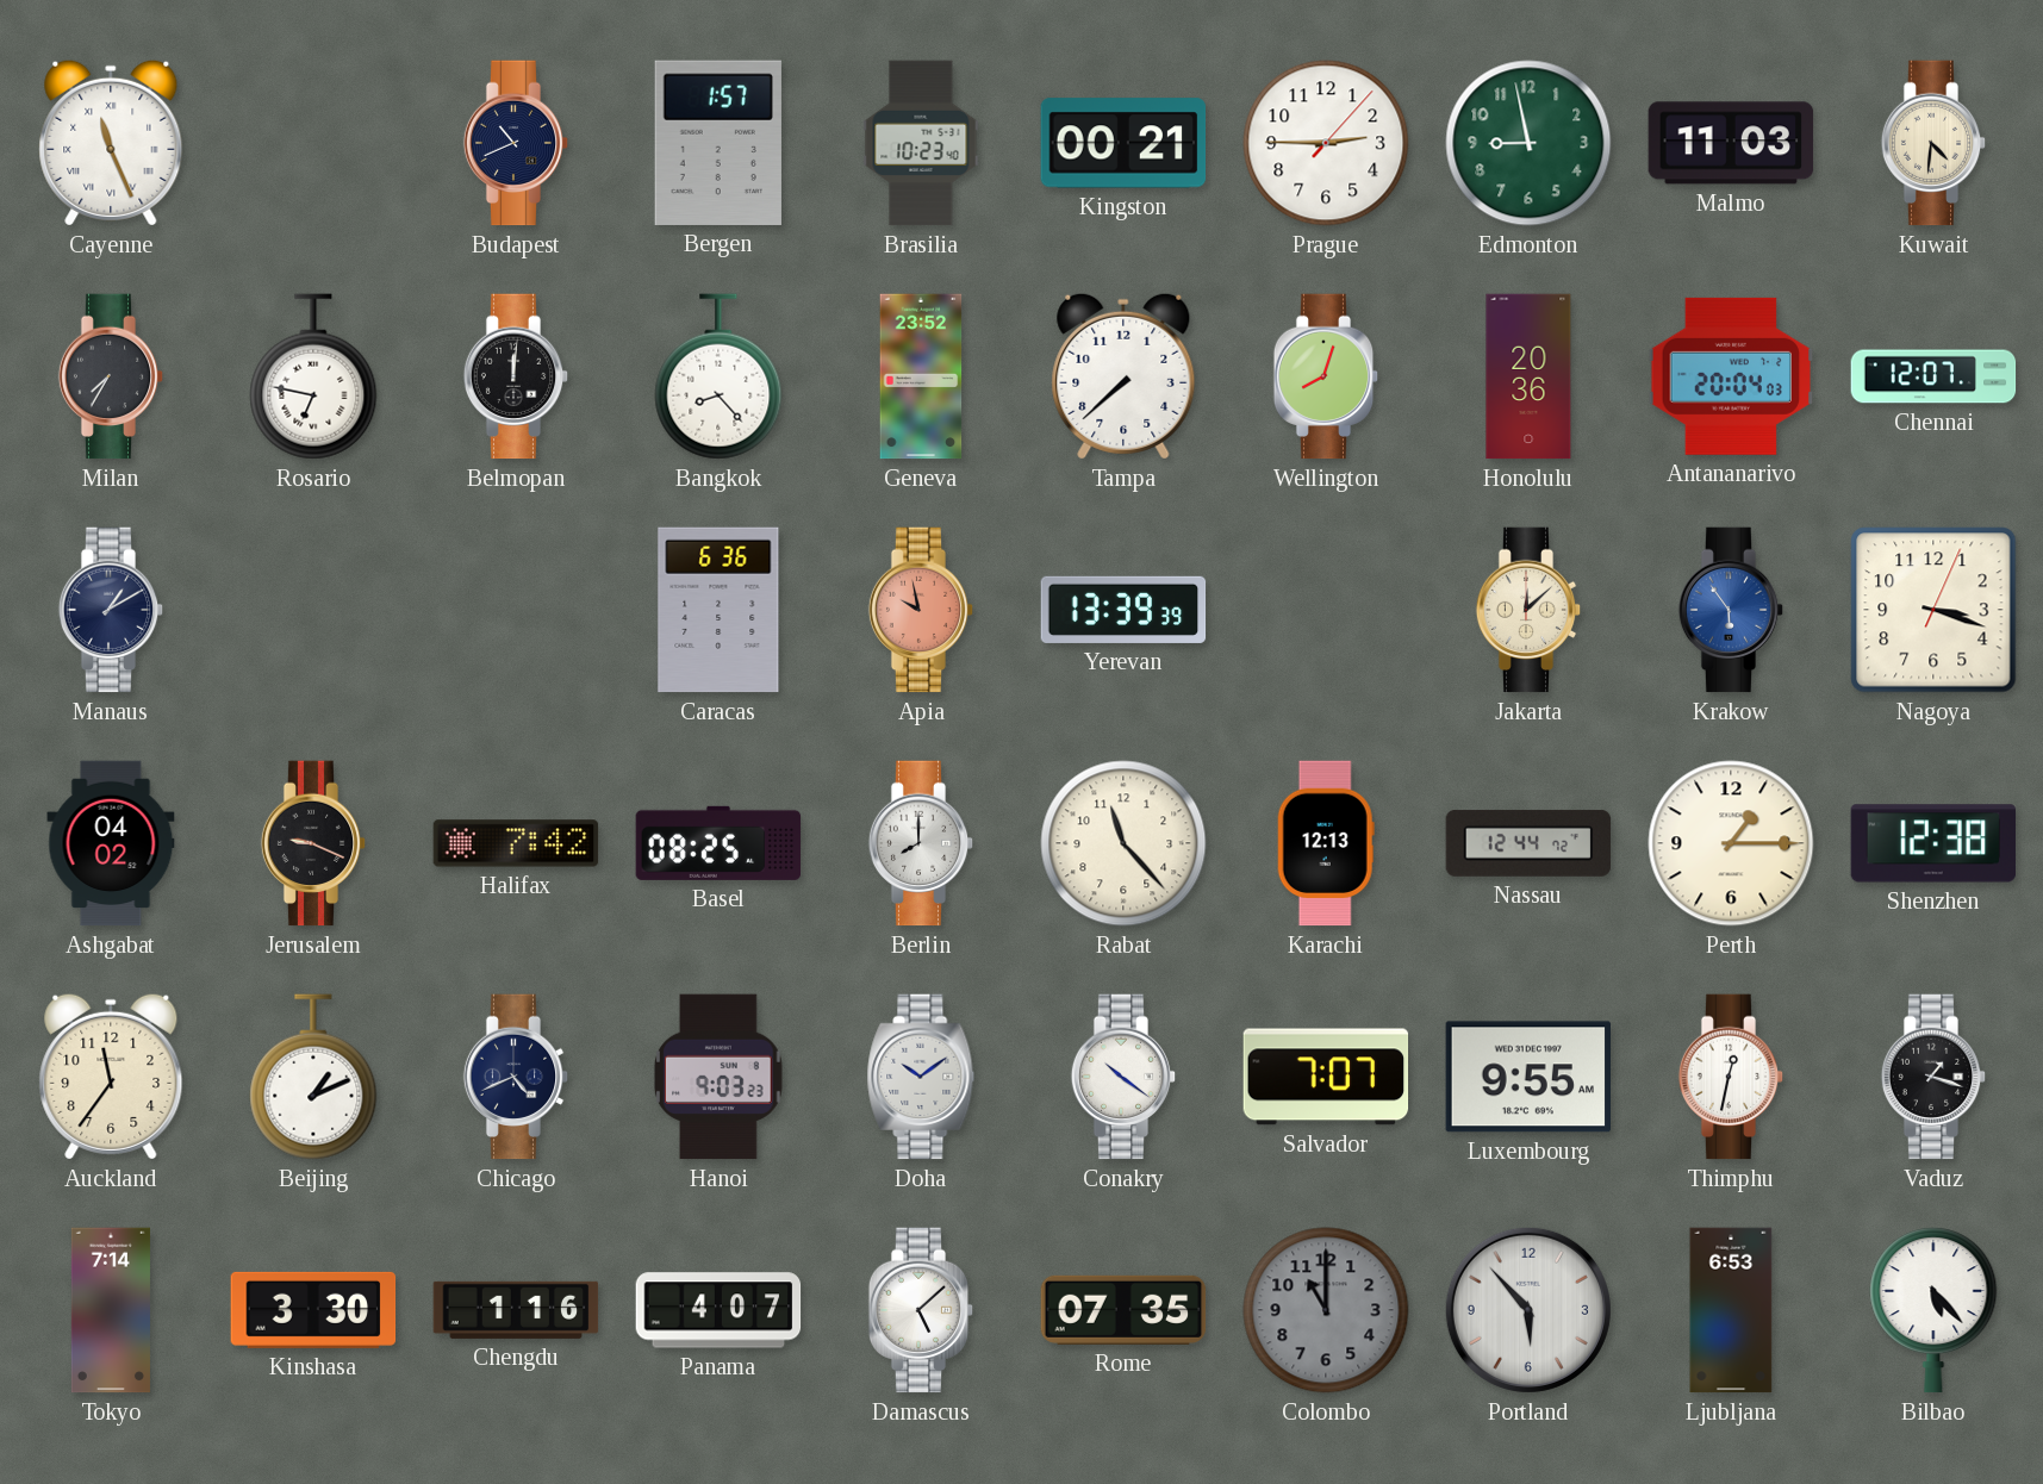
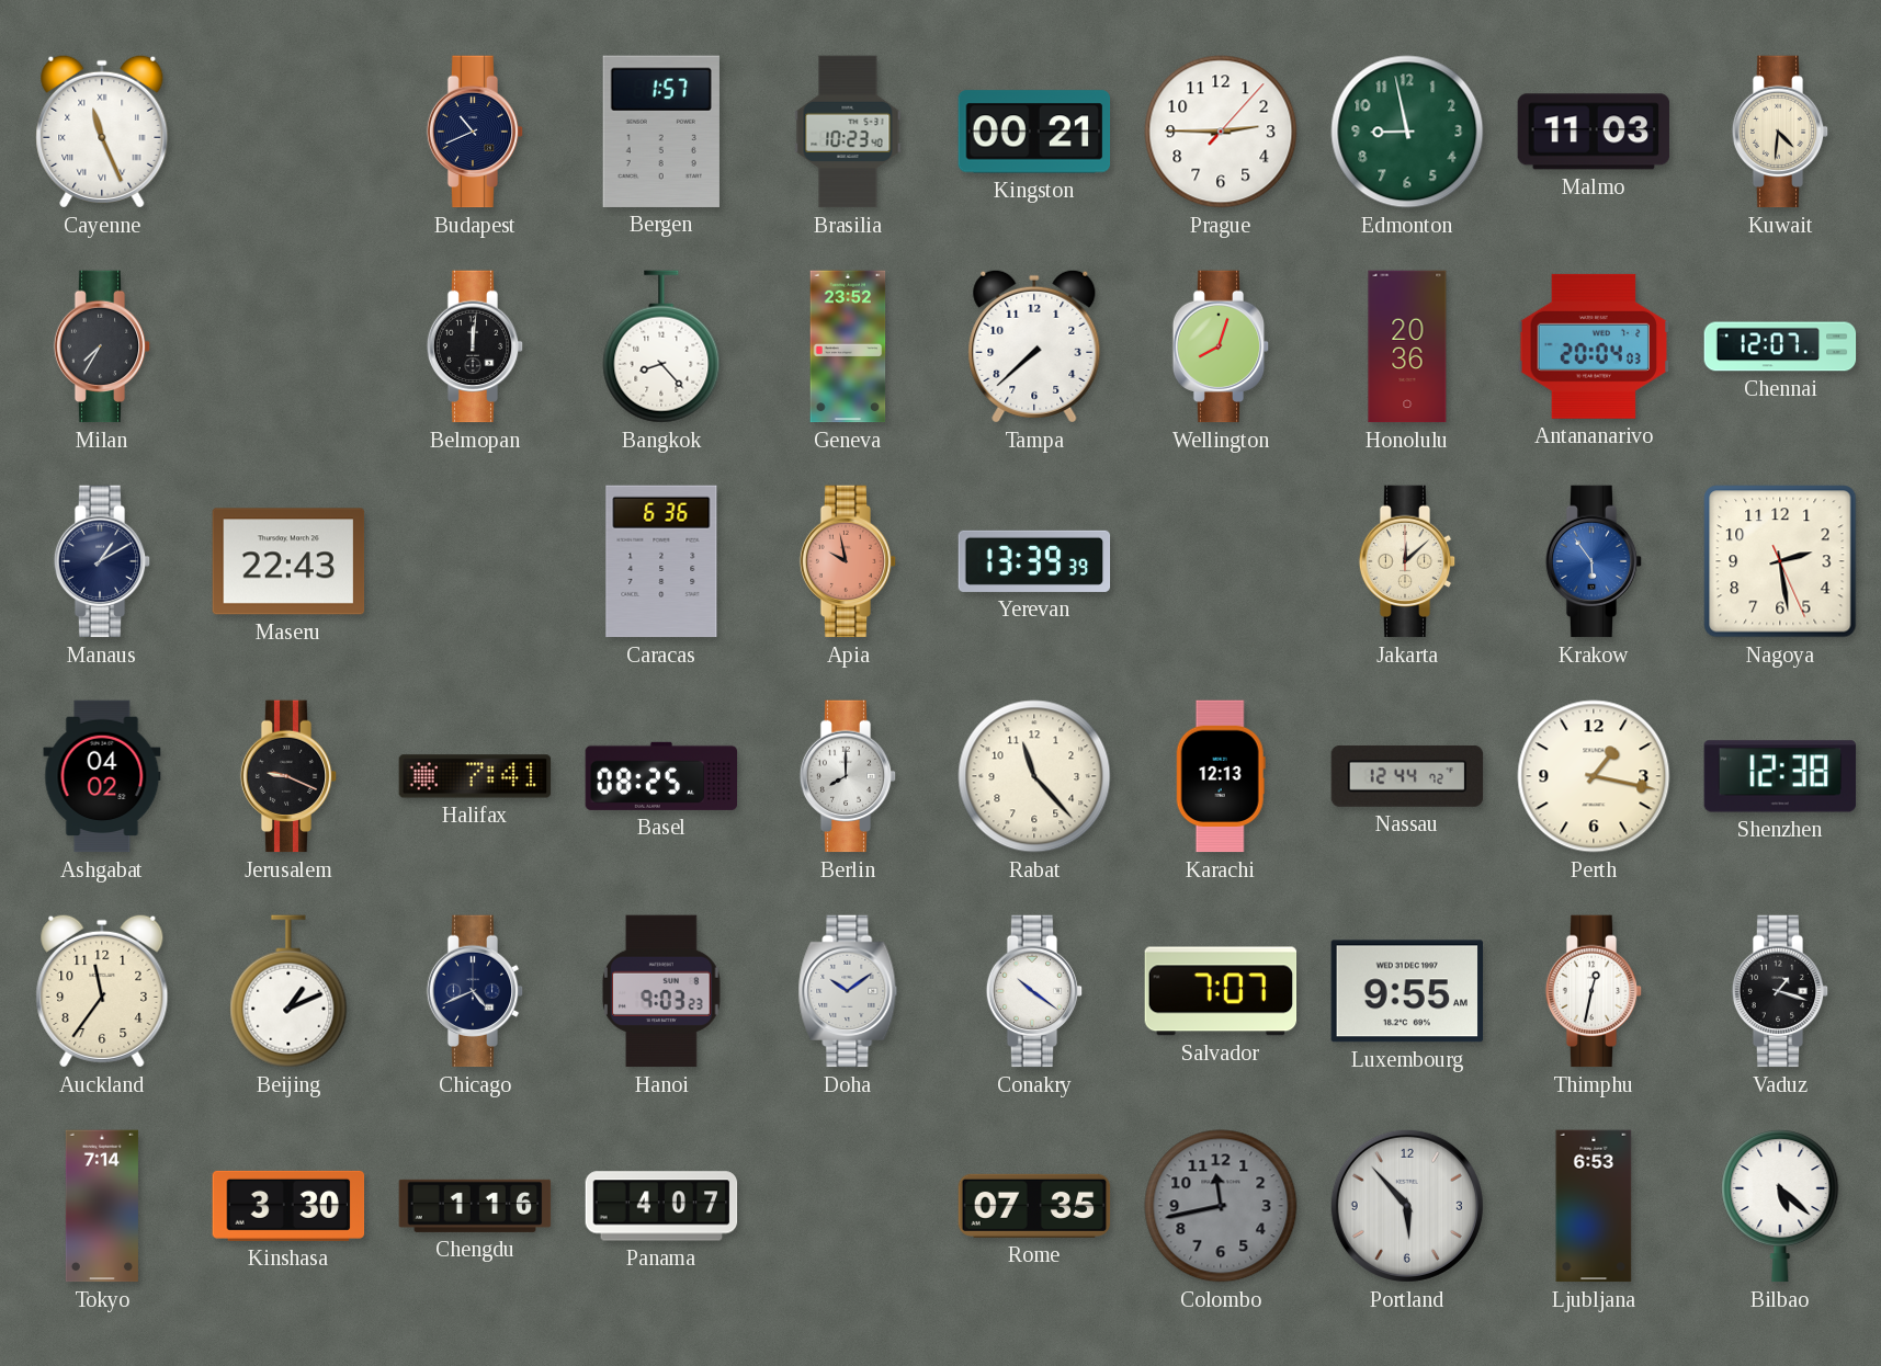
Rosario: 6:47 -> none (313, 376)
Maseru: none -> 22:43 (288, 561)
Nagoya: 3:18 -> 2:28 (1780, 561)
Halifax: 7:42 -> 7:41 (475, 776)
Perth: 1:15 -> 1:17 (1594, 776)
Damascus: 5:08 -> none (921, 1310)
Colombo: 11:00 -> 11:43 (1221, 1206)
Bilbao: 5:23 -> 5:22 (1780, 1206)
